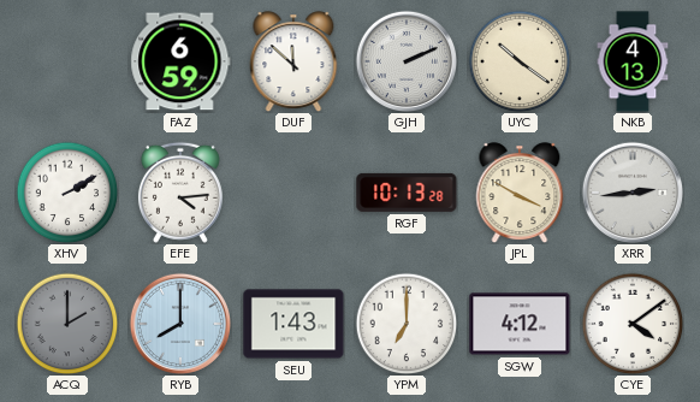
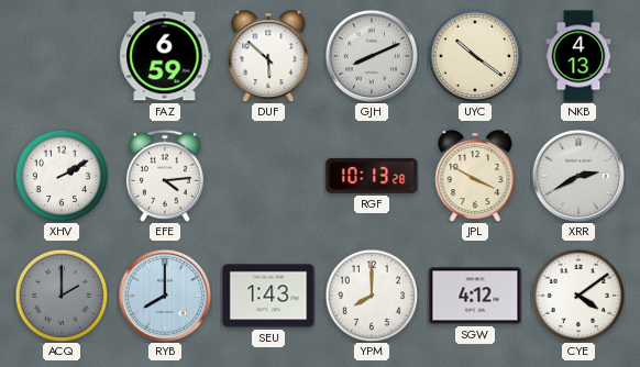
DUF: 11:52 -> 5:52 (268, 56)
GJH: 2:11 -> 8:11 (371, 55)
XRR: 2:44 -> 2:40 (577, 175)
YPM: 7:00 -> 8:00 (372, 296)
